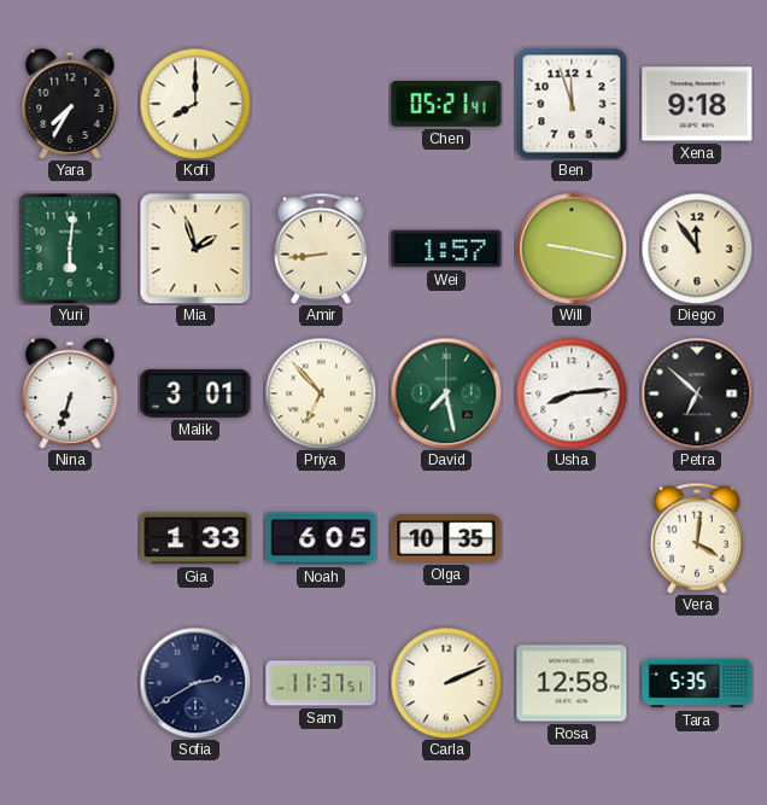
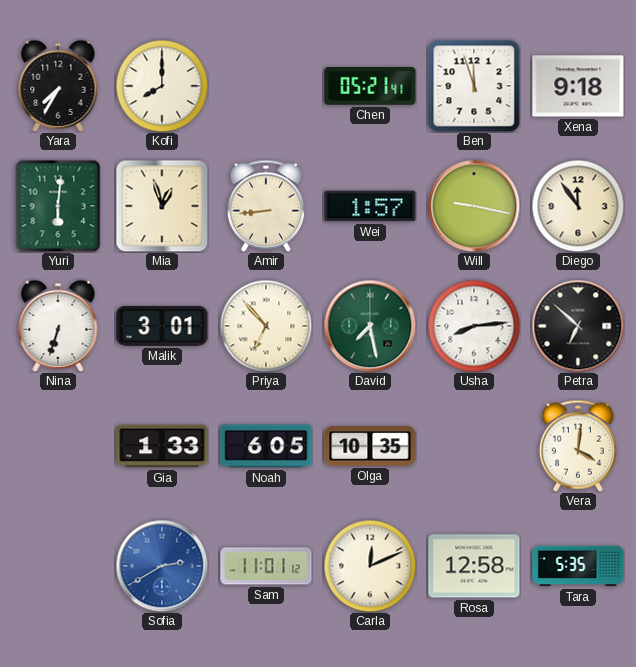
Mia: 1:57 -> 12:57 (162, 206)
Sofia dial: navy -> blue (162, 566)
Sam: 11:37 -> 11:01 (266, 566)
Carla: 2:11 -> 12:11 (370, 566)
